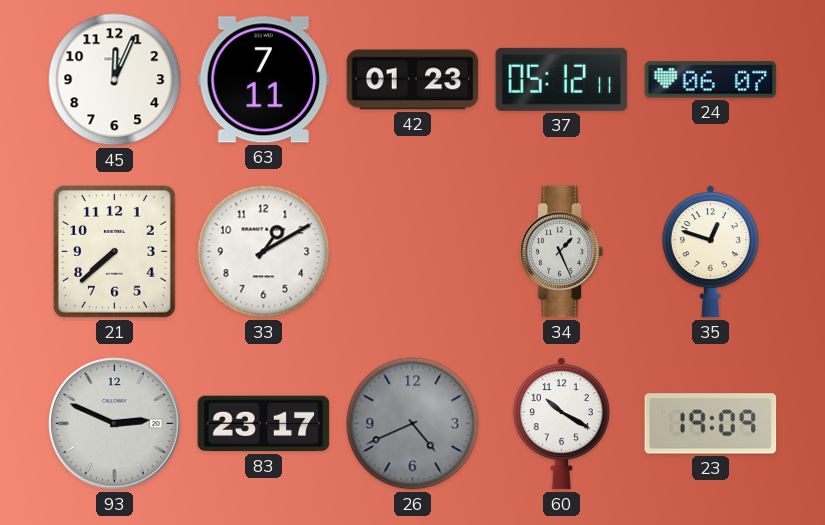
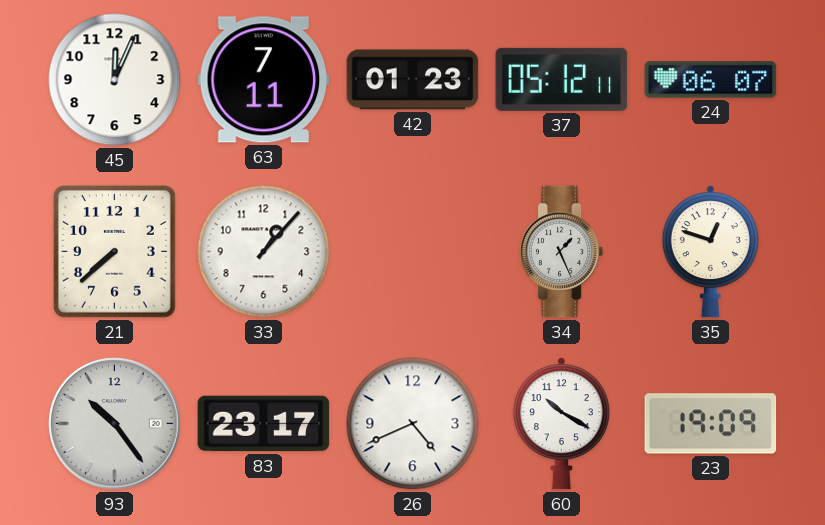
33: 1:10 -> 1:07 (264, 252)
93: 2:49 -> 10:24 (115, 424)
26 dial: grey -> white (413, 424)
